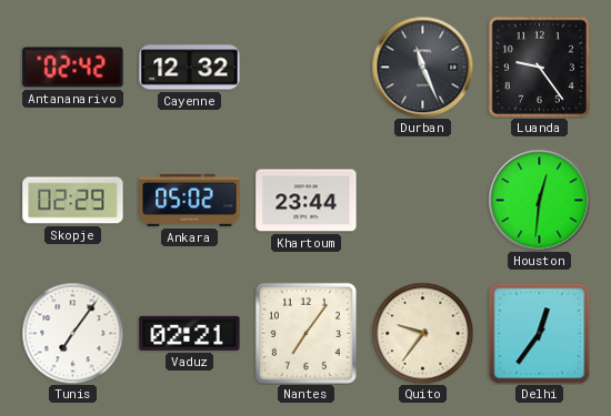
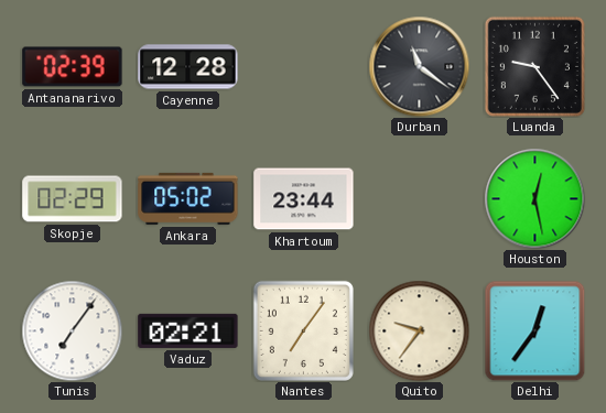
Antananarivo: 02:42 -> 02:39 (73, 67)
Cayenne: 12:32 -> 12:28 (188, 67)
Durban: 11:26 -> 11:21 (419, 66)
Houston: 12:31 -> 12:28 (534, 198)
